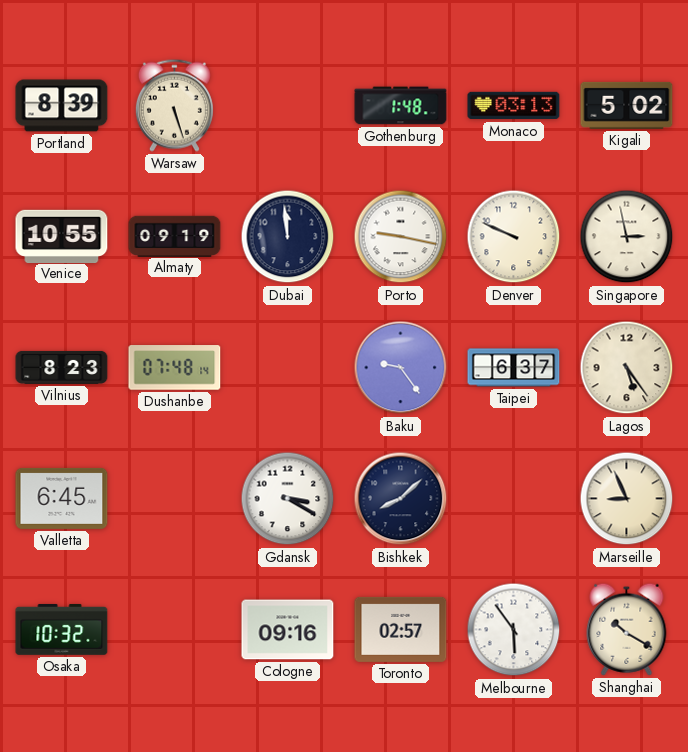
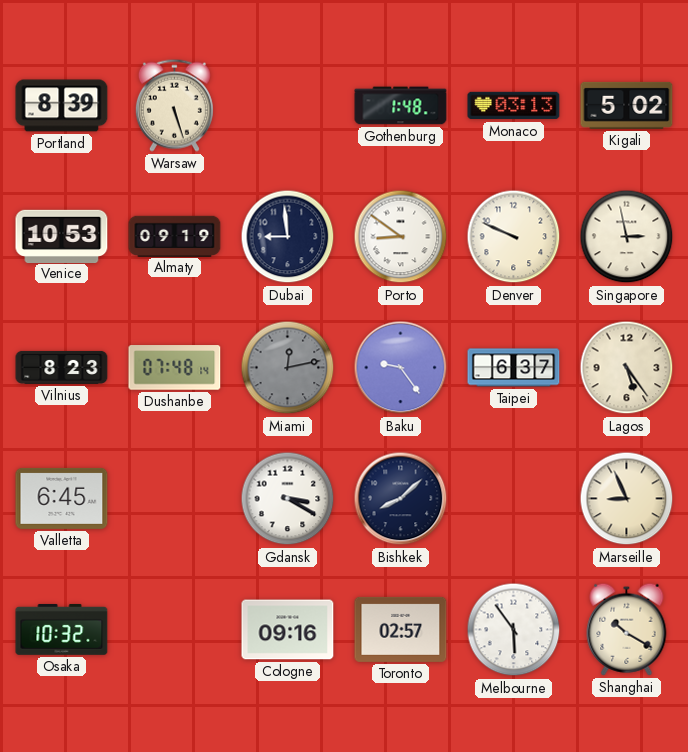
Venice: 10:55 -> 10:53 (62, 236)
Dubai: 11:59 -> 8:59 (288, 237)
Porto: 9:17 -> 8:51 (401, 237)
Miami: none -> 12:13 (288, 368)
